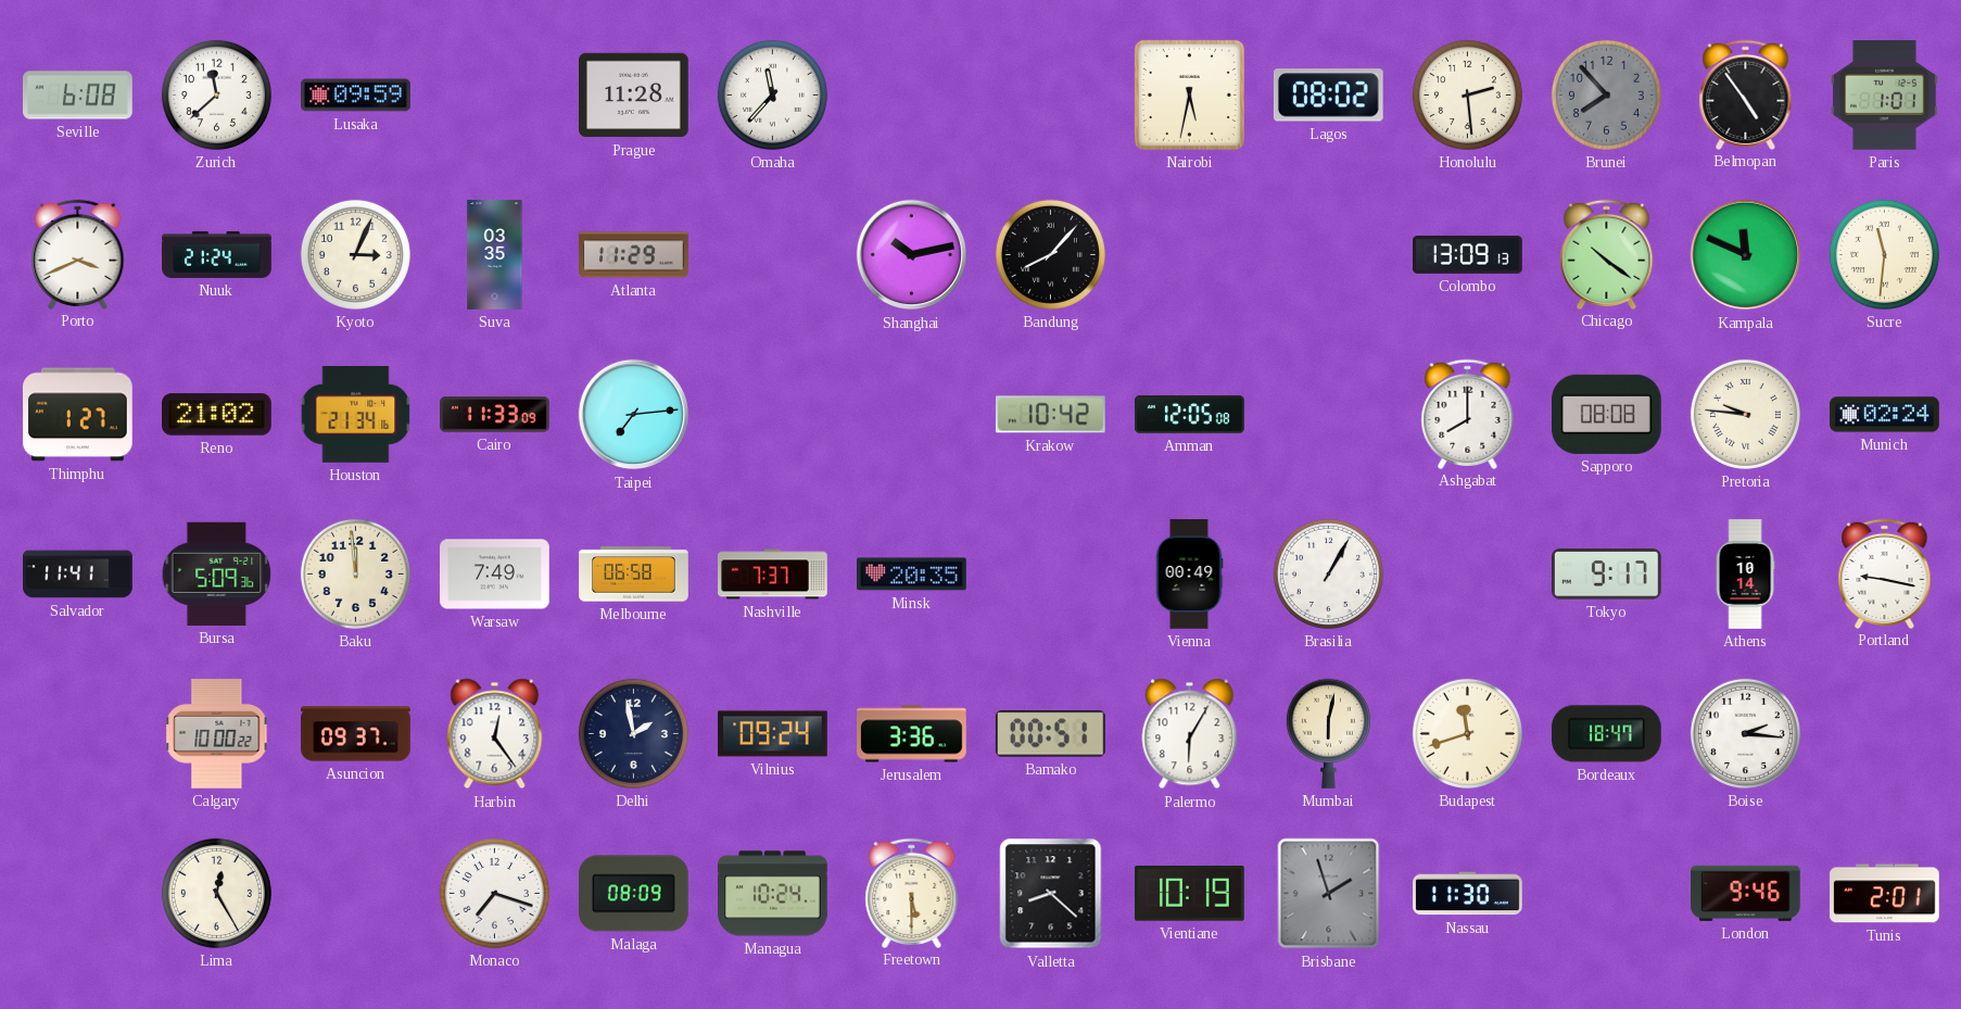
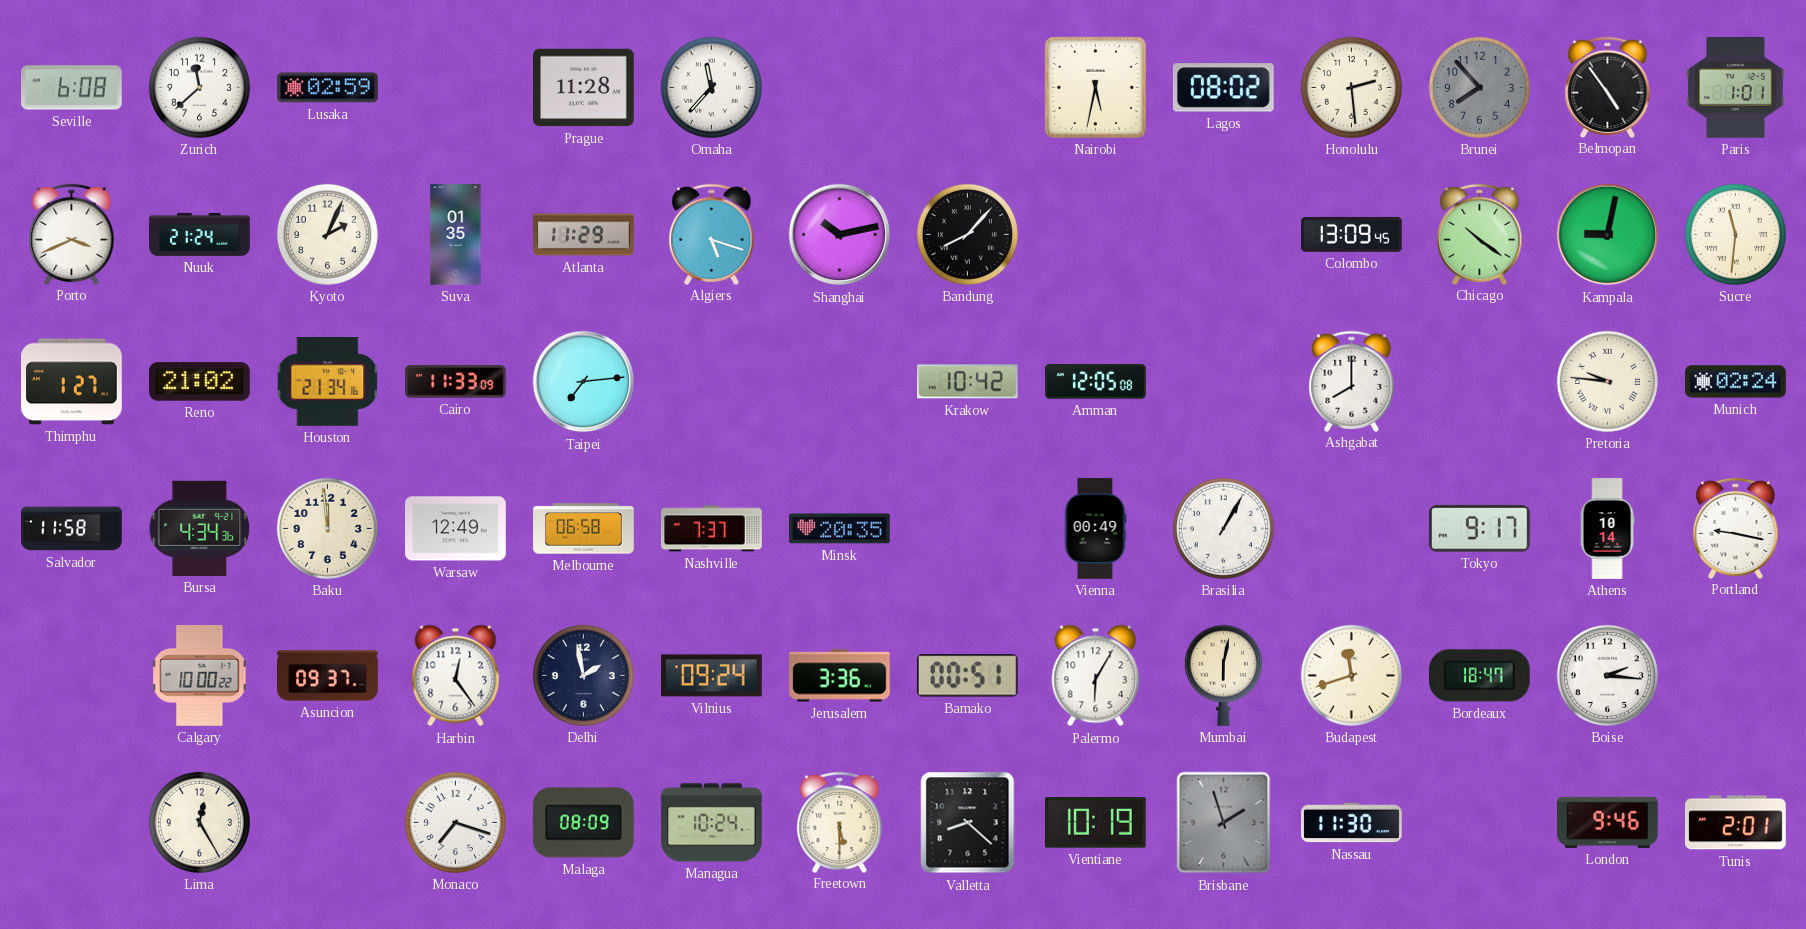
Lusaka: 09:59 -> 02:59 (328, 88)
Kyoto: 3:04 -> 2:04 (327, 234)
Suva: 03:35 -> 01:35 (456, 235)
Algiers: none -> 5:18 (712, 234)
Colombo: 13:09:13 -> 13:09:45 (1352, 234)
Kampala: 11:49 -> 9:02 (1608, 235)
Sapporo: 08:08 -> none (1607, 414)
Salvador: 11:41 -> 11:58 (72, 529)
Bursa: 5:09 -> 4:34 (200, 528)
Warsaw: 7:49 -> 12:49 (456, 529)
